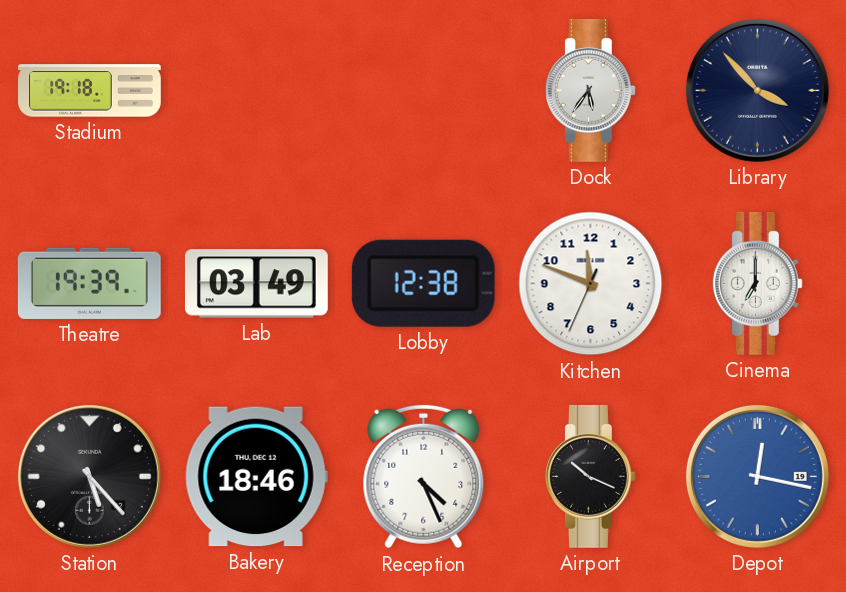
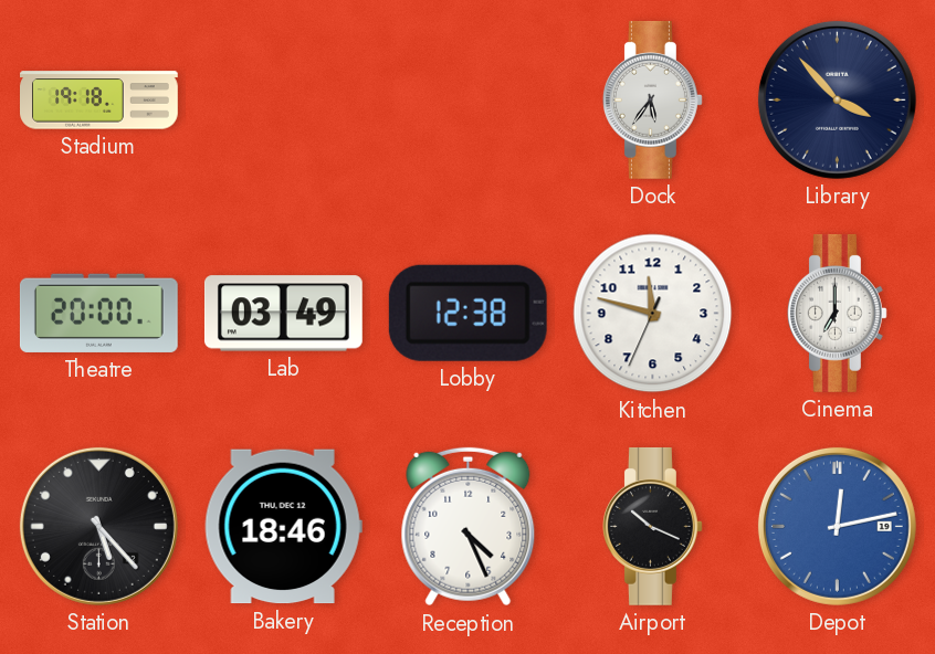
Theatre: 19:39 -> 20:00 (98, 313)
Kitchen: 11:48 -> 11:47 (653, 314)
Depot: 12:17 -> 12:13 (837, 526)
